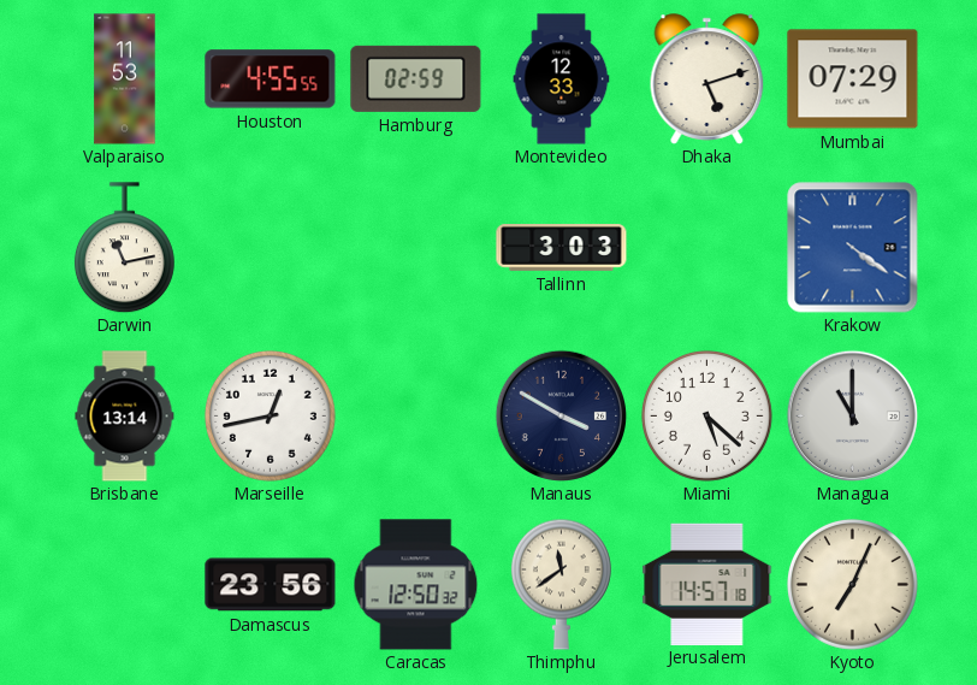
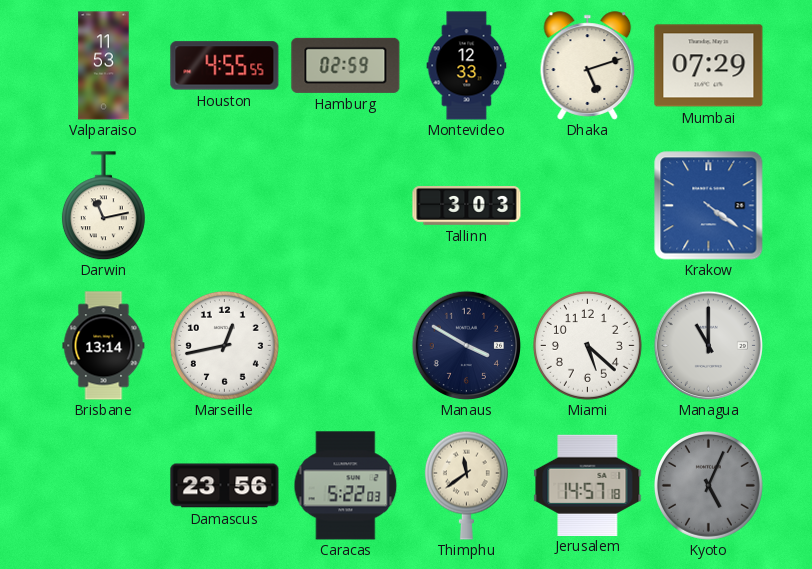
Caracas: 12:50 -> 5:22 (346, 486)
Kyoto: 7:04 -> 5:04 (708, 485)
Kyoto dial: cream -> grey (708, 485)
